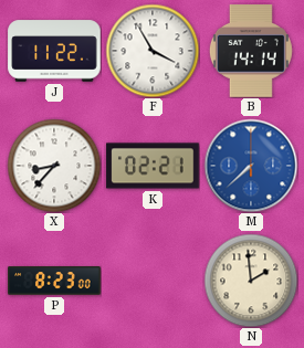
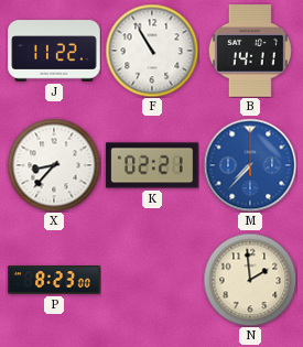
F: 3:55 -> 10:55 (152, 51)
B: 14:14 -> 14:11 (250, 51)
M: 7:38 -> 7:37 (250, 165)
